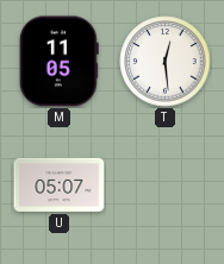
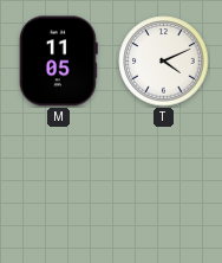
T: 12:29 -> 4:11 (164, 62)
U: 05:07 -> none (60, 184)
